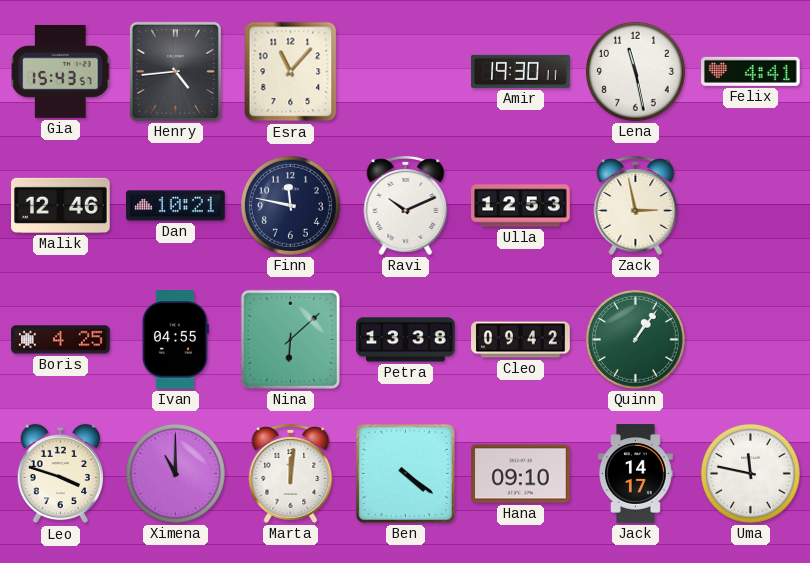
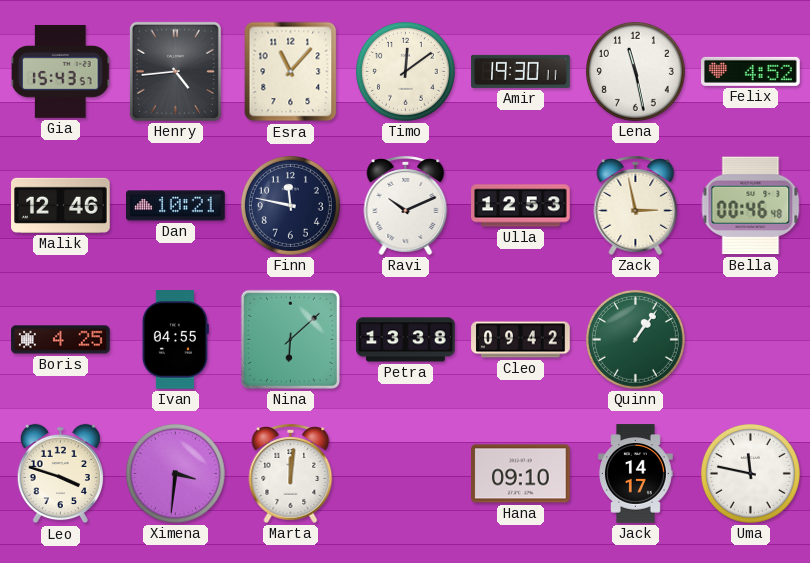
Timo: none -> 12:09 (405, 71)
Felix: 4:41 -> 4:52 (751, 71)
Bella: none -> 00:46 (751, 206)
Ximena: 11:00 -> 3:31 (175, 473)
Ben: 4:21 -> none (405, 473)
